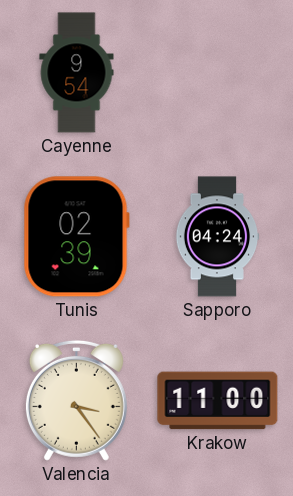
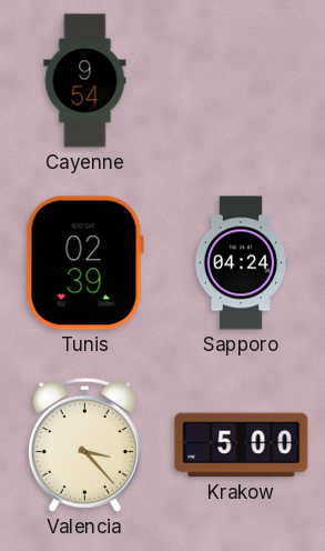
Valencia: 3:24 -> 3:23 (84, 444)
Krakow: 11:00 -> 5:00 (242, 445)
